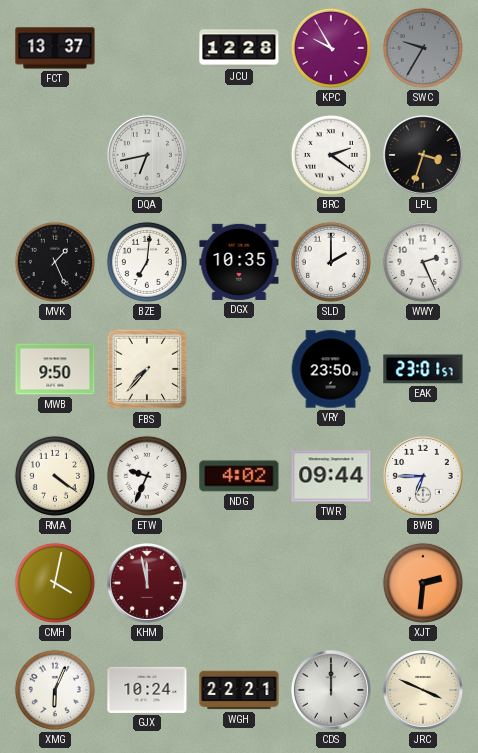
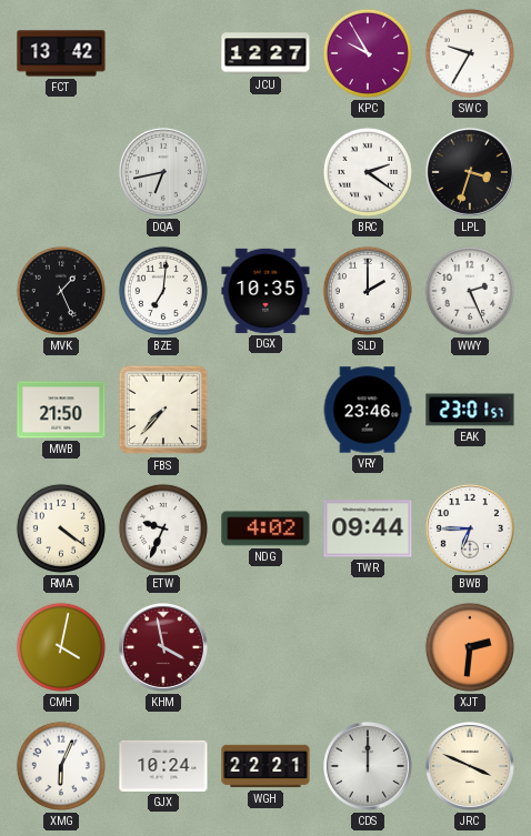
FCT: 13:37 -> 13:42 (61, 53)
JCU: 12:28 -> 12:27 (265, 53)
SWC dial: grey -> white (470, 53)
MWB: 9:50 -> 21:50 (61, 410)
VRY: 23:50 -> 23:46 (368, 410)
KHM: 11:58 -> 3:58 (163, 647)
